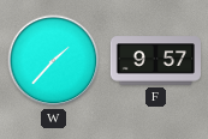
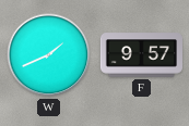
W: 1:37 -> 1:41 (49, 55)
